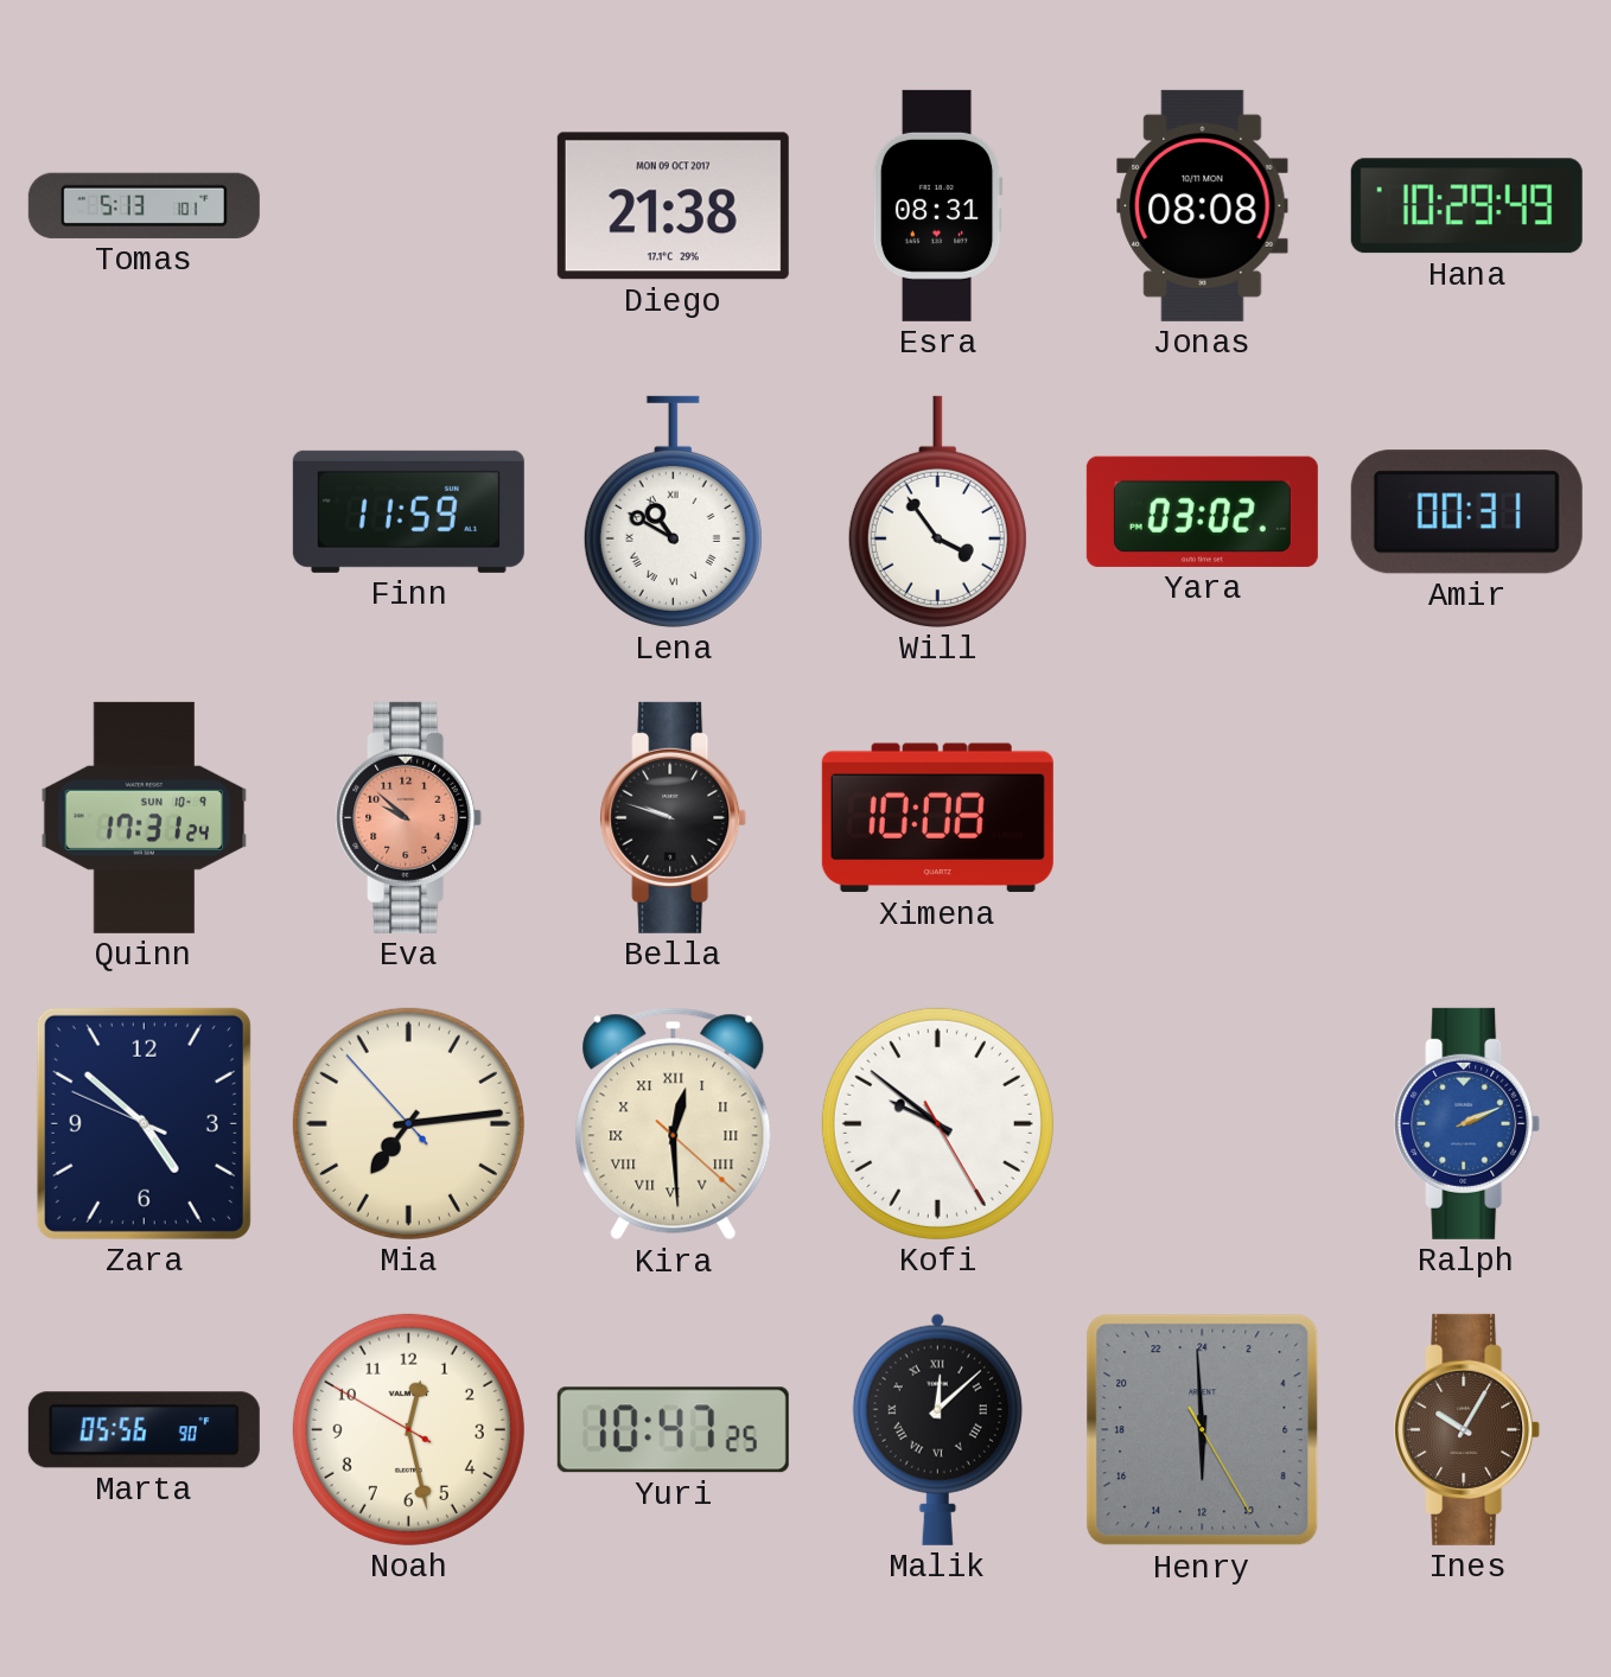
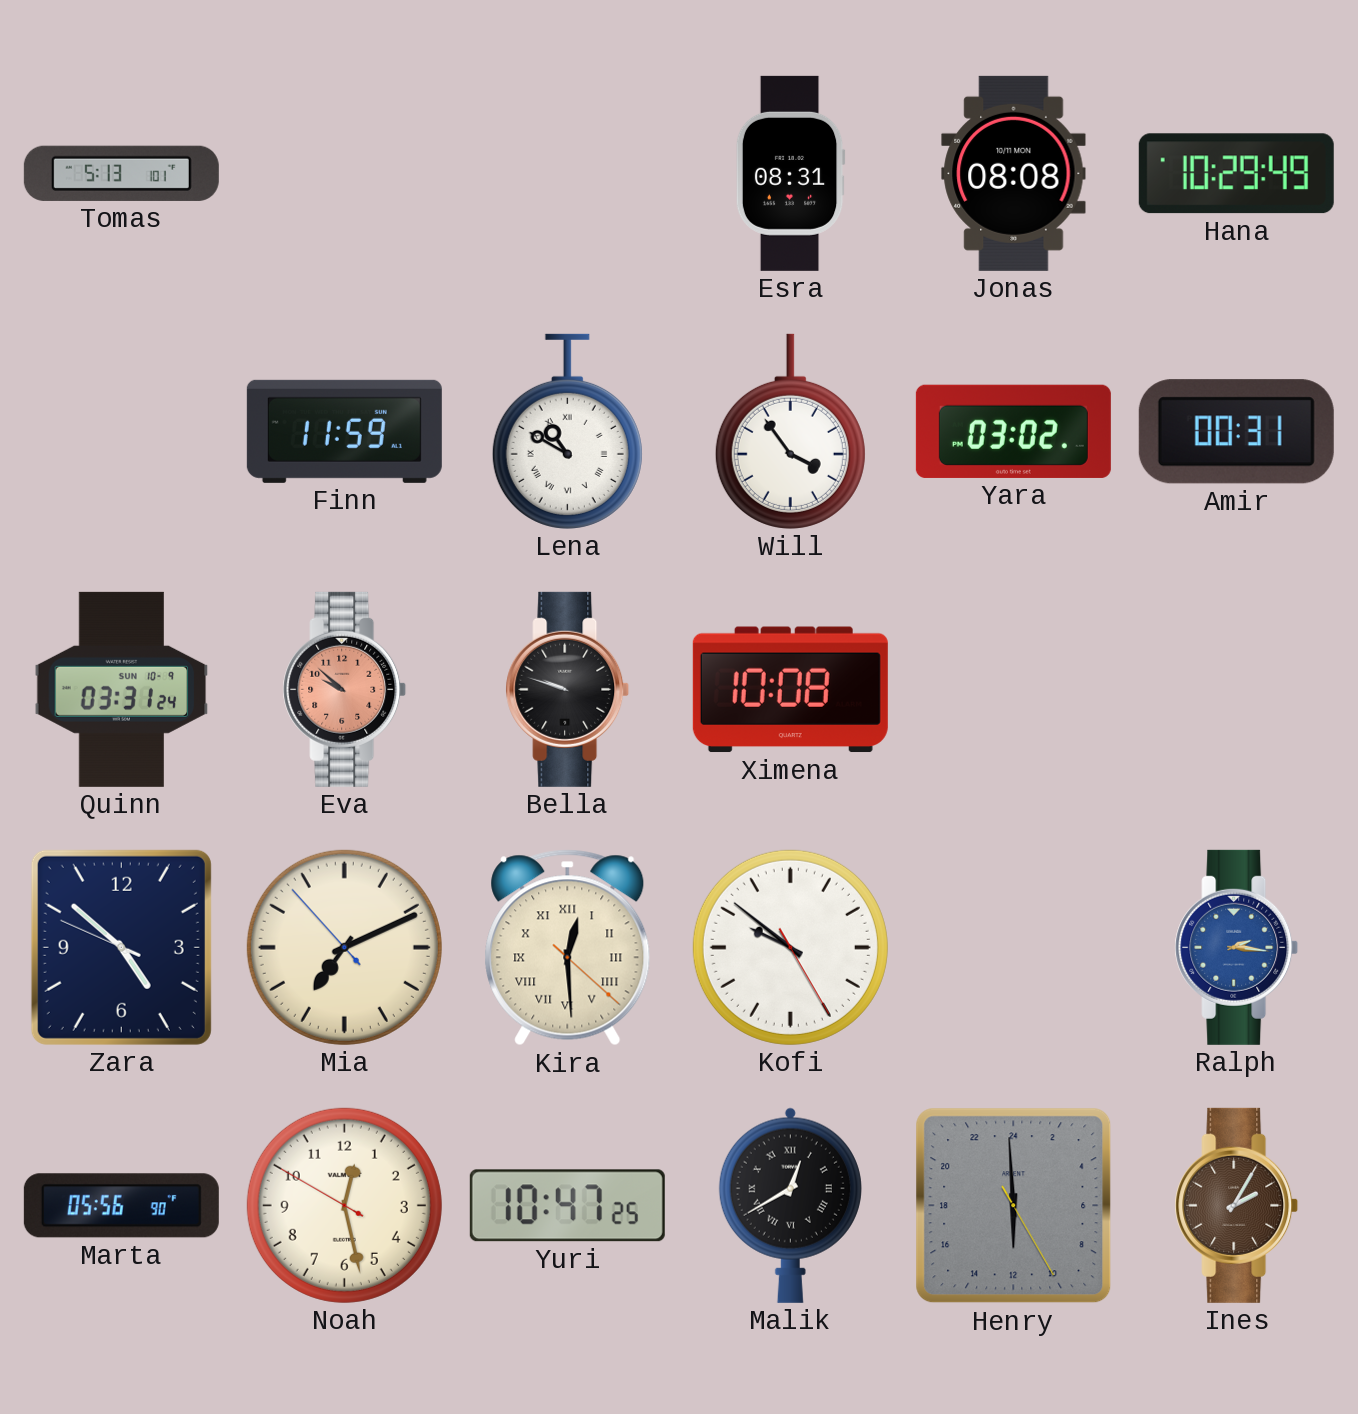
Diego: 21:38 -> none (673, 206)
Quinn: 17:31 -> 03:31 (122, 689)
Mia: 7:13 -> 7:10 (344, 947)
Ralph: 2:11 -> 2:16 (1237, 947)
Malik: 12:08 -> 12:40 (790, 1205)
Ines: 10:05 -> 2:05 (1237, 1205)
